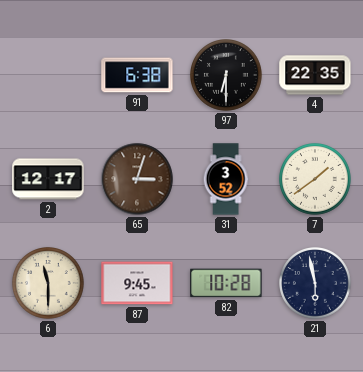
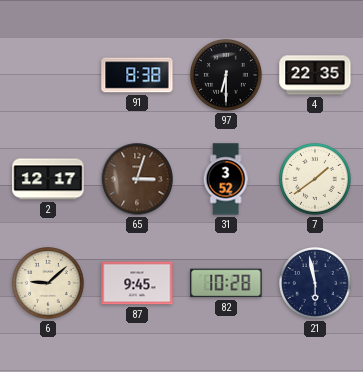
91: 6:38 -> 8:38 (137, 75)
6: 11:30 -> 9:08 (49, 284)
